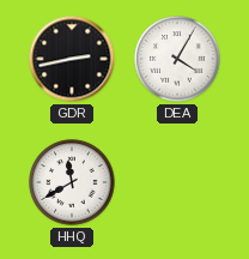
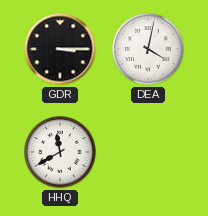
GDR: 2:43 -> 3:15 (60, 49)
DEA: 4:05 -> 4:02 (148, 49)
